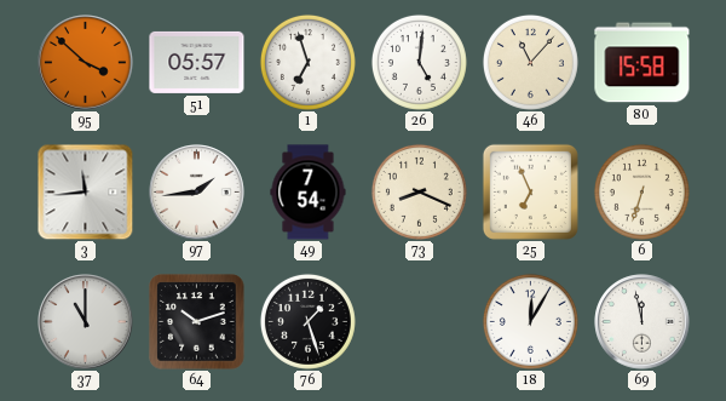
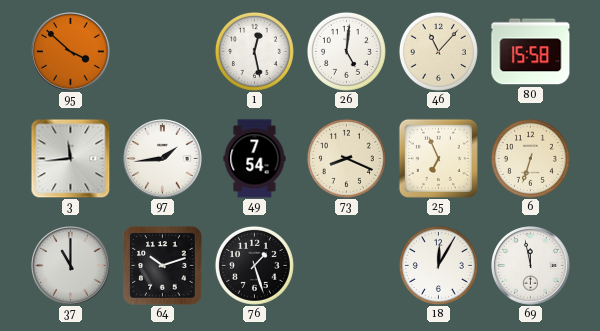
51: 05:57 -> none (197, 62)
1: 6:57 -> 12:28 (254, 51)
